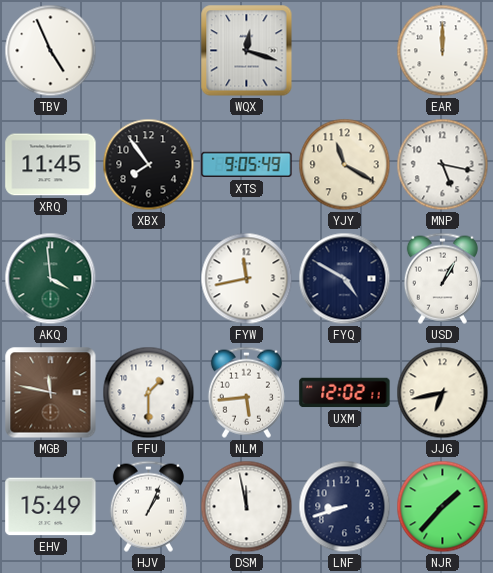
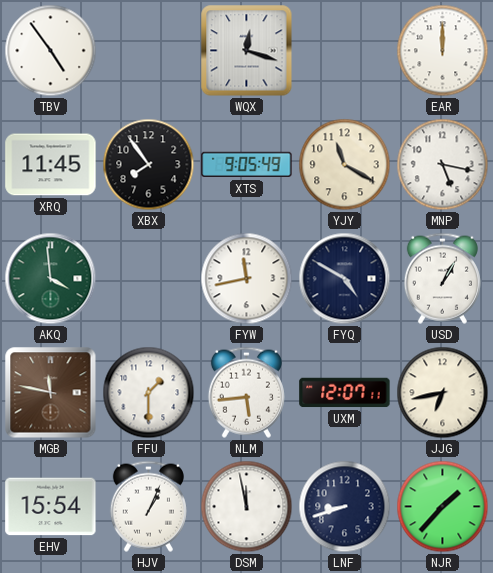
TBV: 4:56 -> 4:54 (51, 51)
UXM: 12:02 -> 12:07 (345, 393)
EHV: 15:49 -> 15:54 (51, 507)
